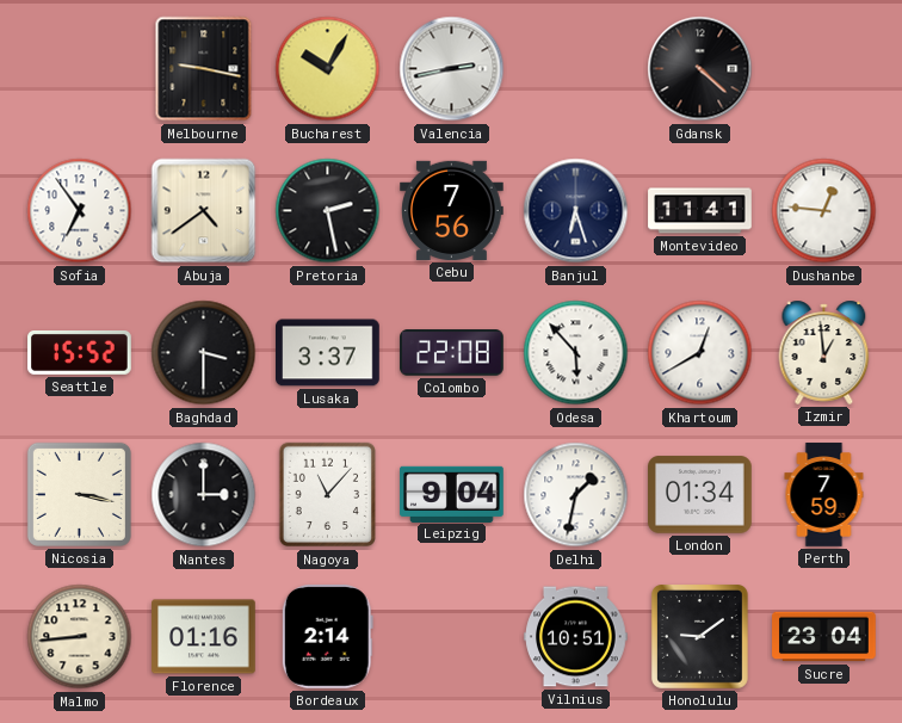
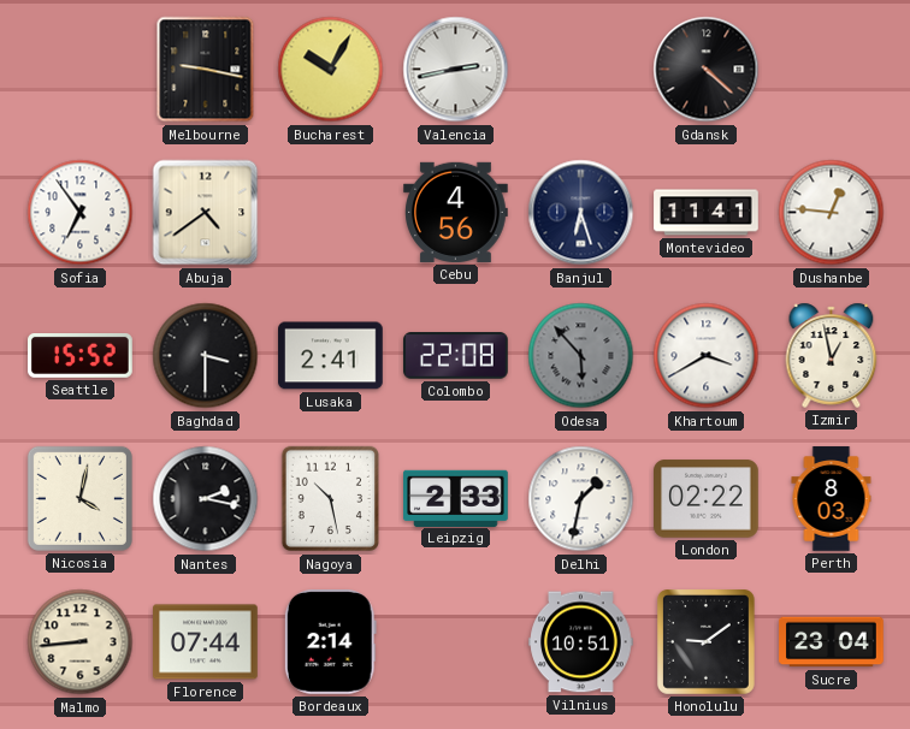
Pretoria: 2:28 -> none (328, 211)
Cebu: 7:56 -> 4:56 (456, 212)
Lusaka: 3:37 -> 2:41 (331, 356)
Odesa dial: white -> grey (581, 356)
Khartoum: 12:40 -> 3:40 (707, 356)
Izmir: 12:59 -> 12:58 (832, 355)
Nicosia: 3:17 -> 4:02 (79, 498)
Nantes: 3:00 -> 2:17 (206, 499)
Nagoya: 11:07 -> 10:28 (330, 499)
Leipzig: 9:04 -> 2:33 (456, 498)
London: 01:34 -> 02:22 (707, 499)
Perth: 7:59 -> 8:03 (832, 499)
Florence: 01:16 -> 07:44 (206, 642)
